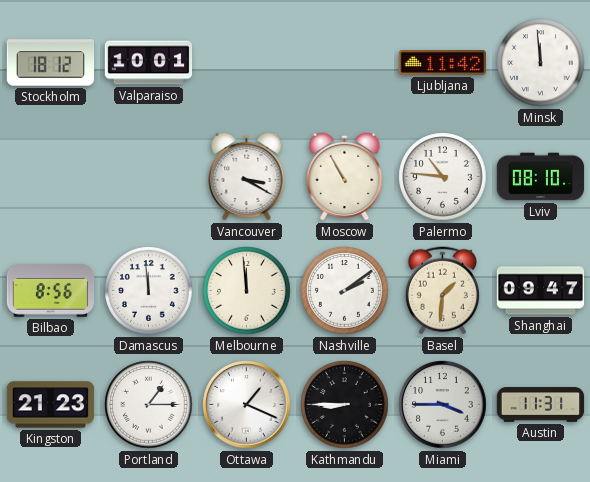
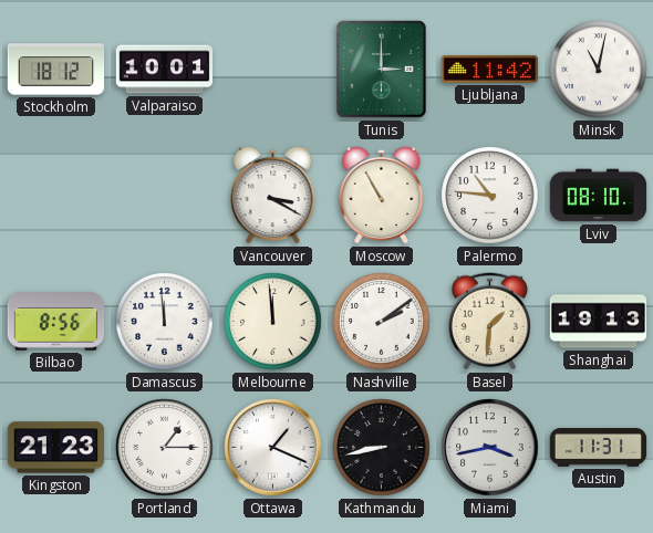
Tunis: none -> 3:00 (382, 70)
Minsk: 11:59 -> 11:02 (599, 70)
Shanghai: 09:47 -> 19:13 (599, 322)
Kathmandu: 8:45 -> 8:43 (382, 448)
Miami: 3:45 -> 3:43 (490, 448)
